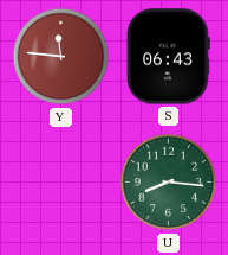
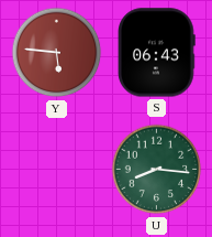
Y: 11:46 -> 5:46 (57, 53)
